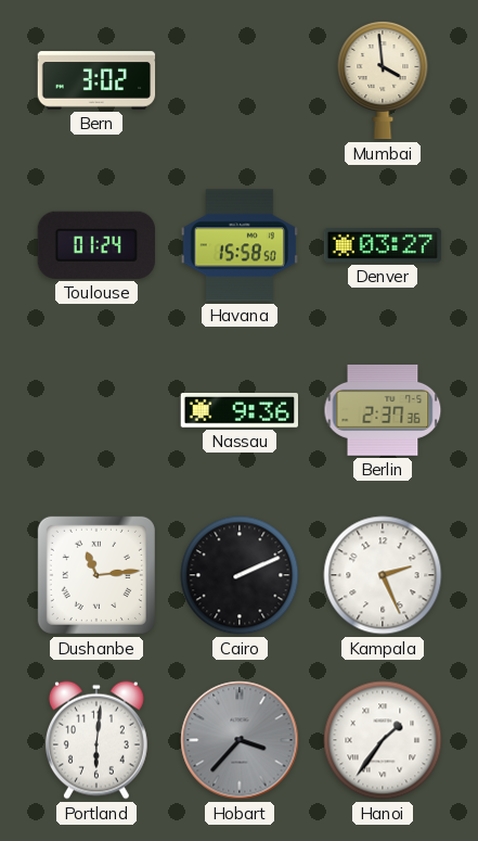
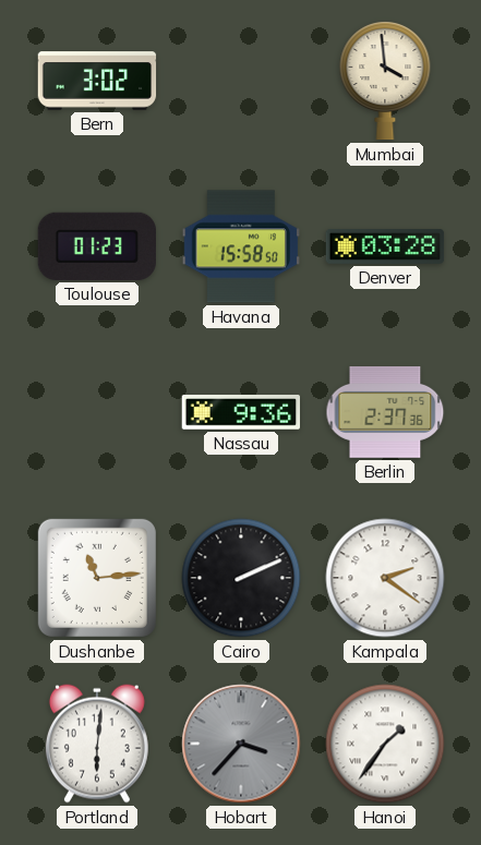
Toulouse: 01:24 -> 01:23 (96, 246)
Denver: 03:27 -> 03:28 (385, 248)
Kampala: 2:26 -> 2:21 (385, 578)
